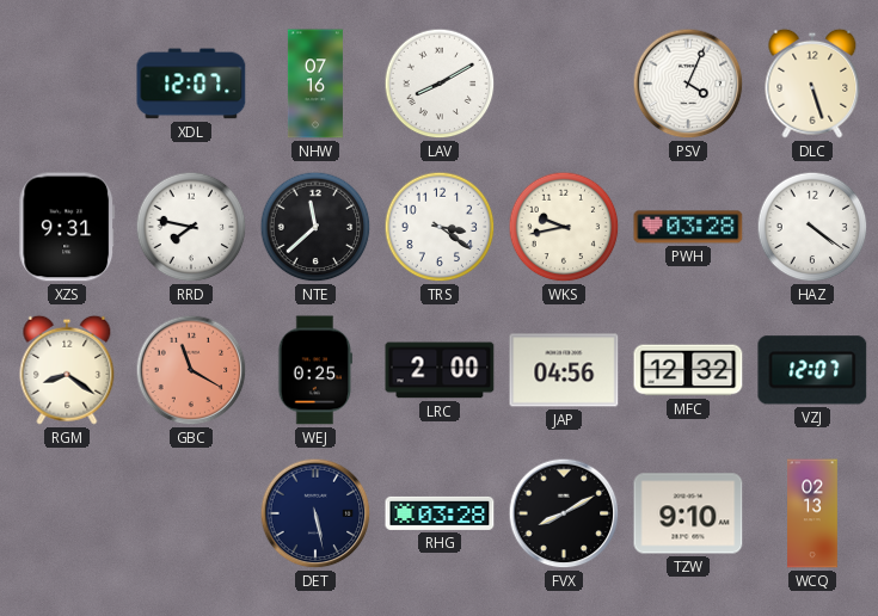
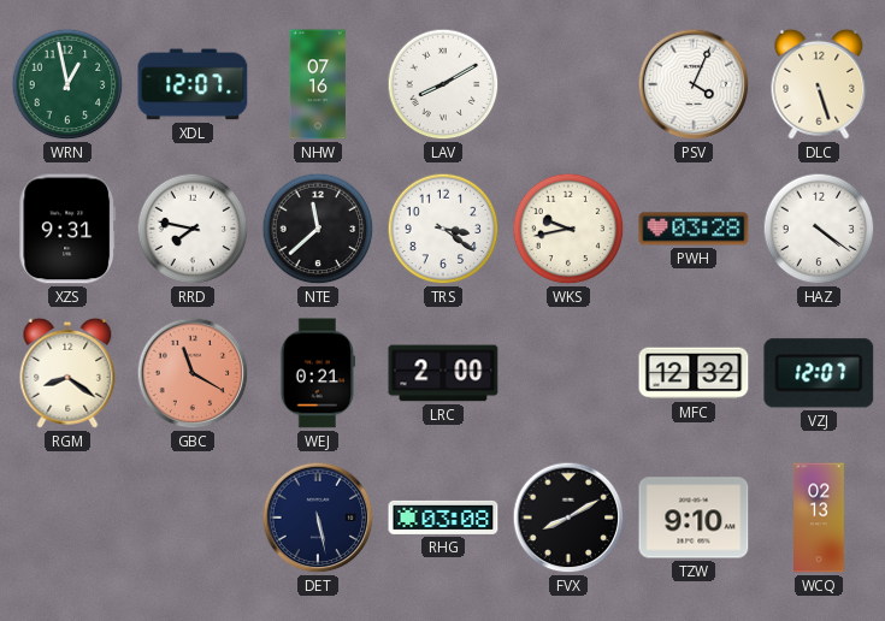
WRN: none -> 12:58 (67, 84)
WEJ: 0:25 -> 0:21 (317, 373)
JAP: 04:56 -> none (564, 370)
RHG: 03:28 -> 03:08 (443, 517)
